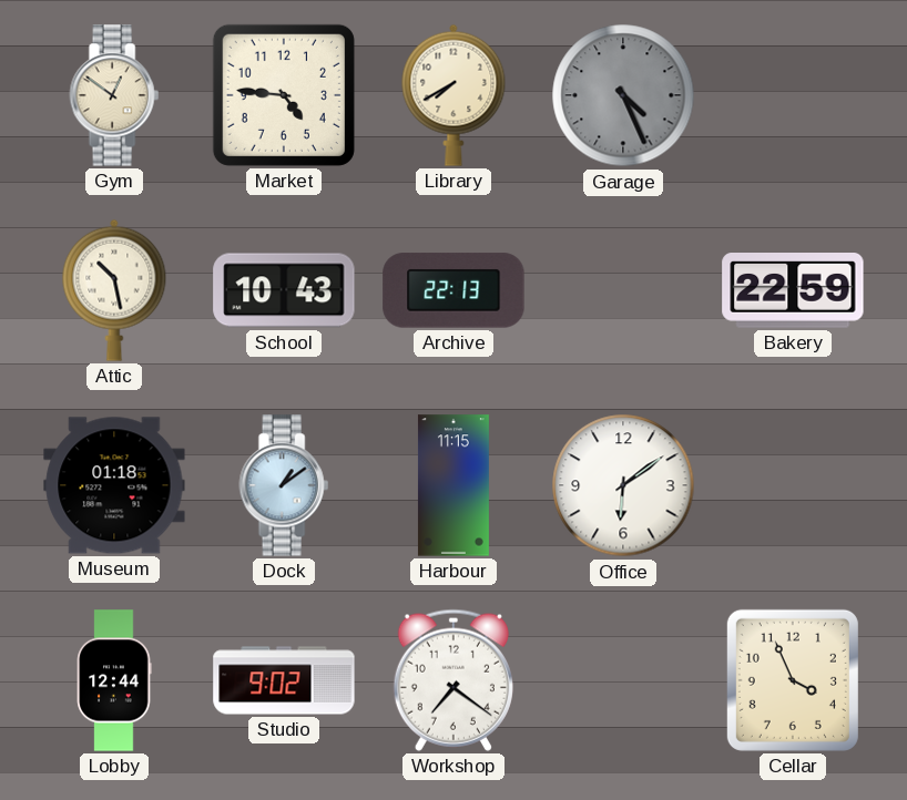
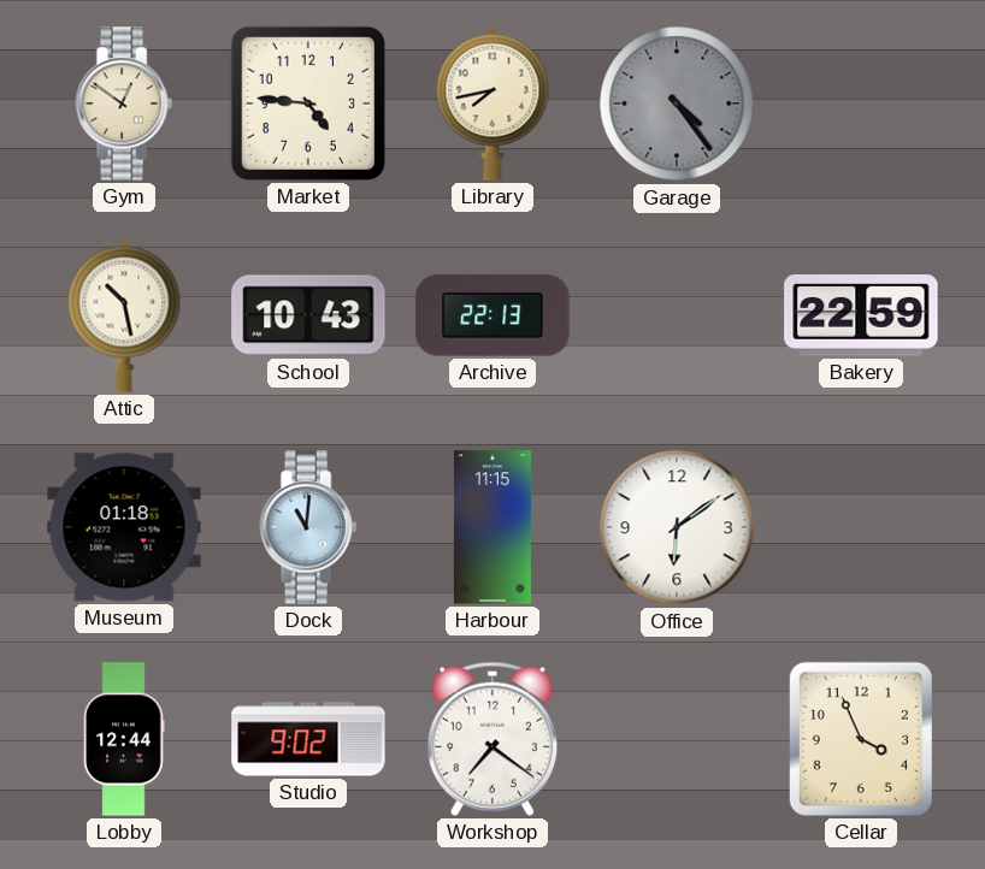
Library: 7:40 -> 7:43 (492, 104)
Garage: 4:26 -> 4:24 (677, 104)
Dock: 1:09 -> 11:01 (308, 527)
